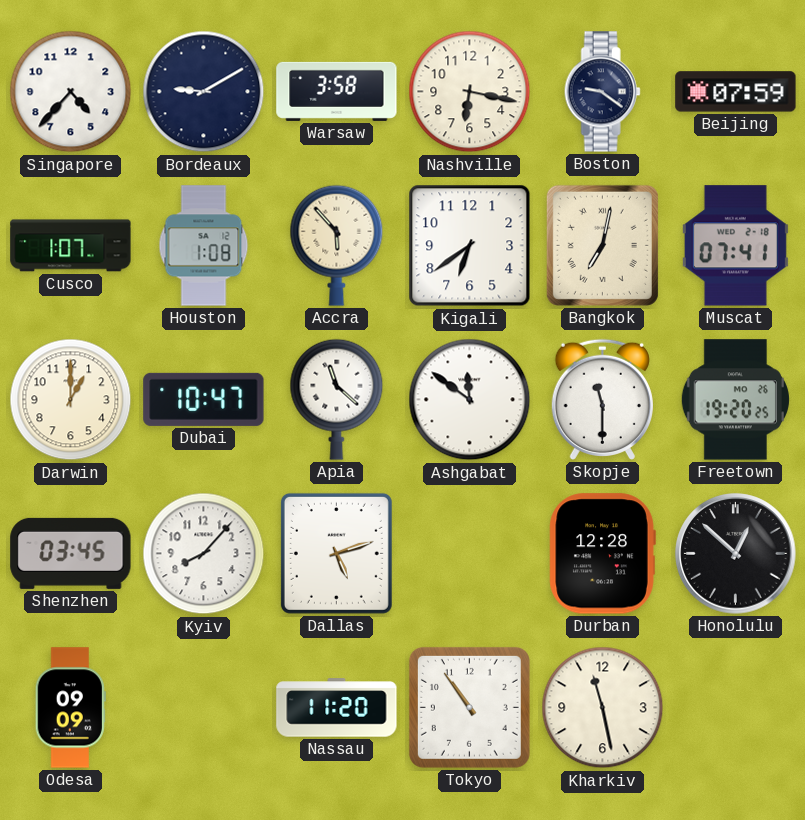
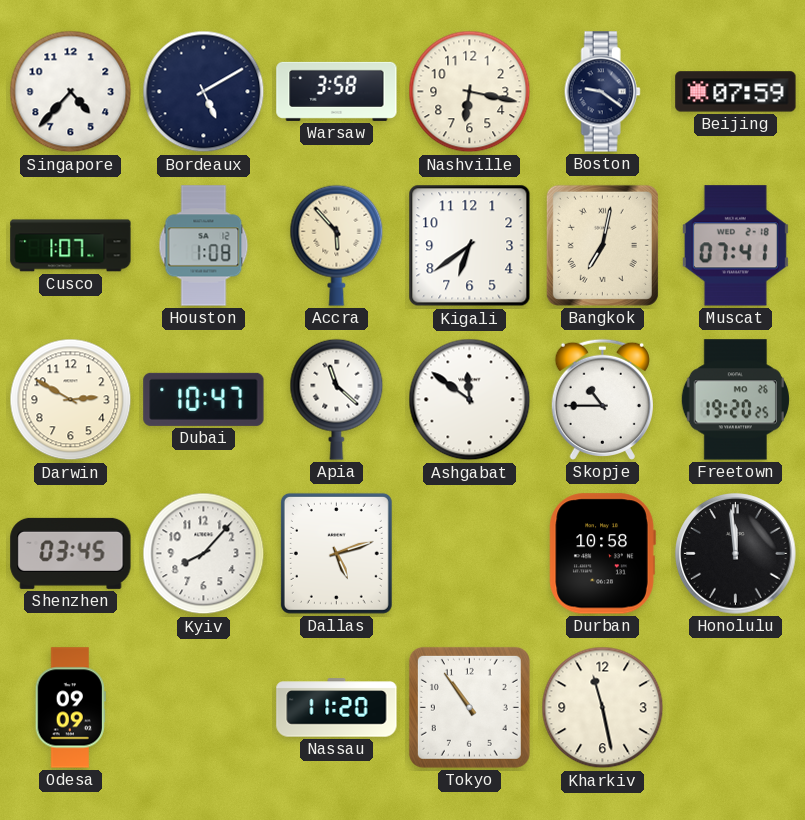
Bordeaux: 9:10 -> 5:10 (204, 92)
Darwin: 1:00 -> 2:50 (71, 400)
Skopje: 11:30 -> 10:45 (602, 399)
Durban: 12:28 -> 10:58 (602, 554)
Honolulu: 12:52 -> 11:59 (736, 554)
